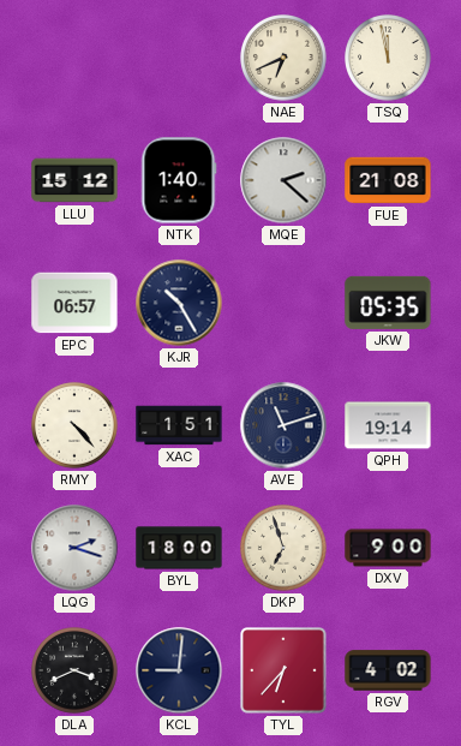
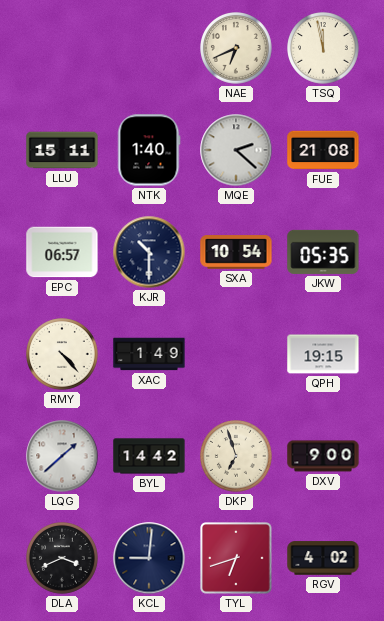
LLU: 15:12 -> 15:11 (62, 150)
KJR: 10:25 -> 10:30 (149, 252)
SXA: none -> 10:54 (236, 252)
XAC: 1:51 -> 1:49 (149, 354)
AVE: 11:12 -> none (283, 425)
QPH: 19:14 -> 19:15 (323, 354)
LQG: 2:18 -> 1:38 (62, 456)
BYL: 18:00 -> 14:42 (149, 456)
TYL: 6:37 -> 6:42 (237, 559)
